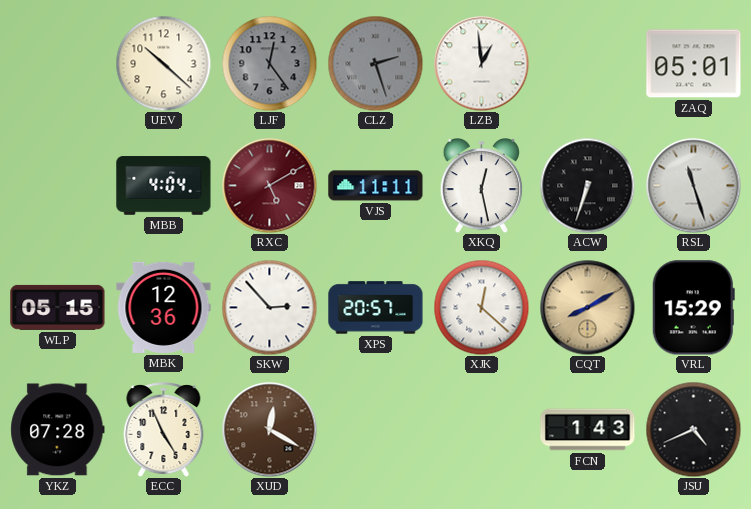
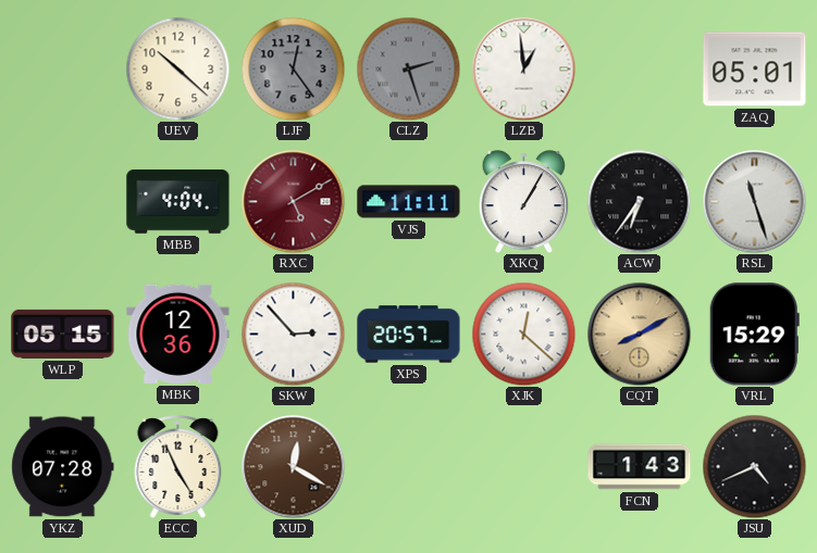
XKQ: 12:28 -> 1:05 (523, 202)
ACW: 6:33 -> 6:36 (639, 201)
